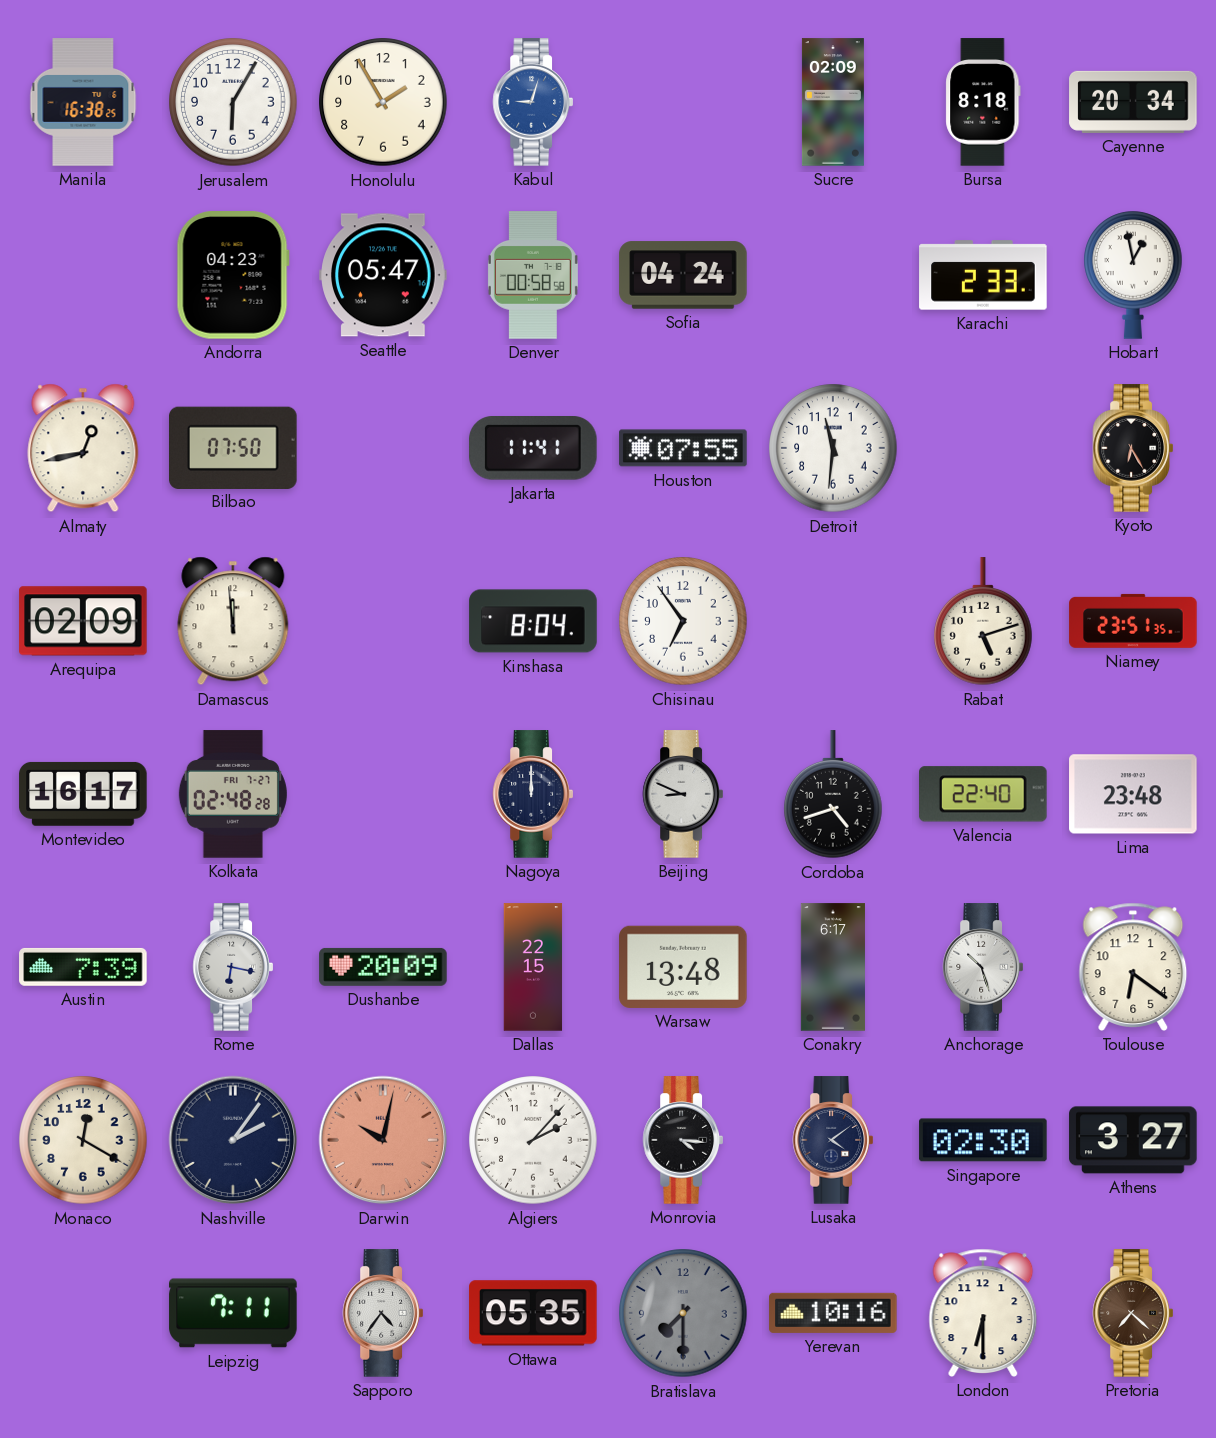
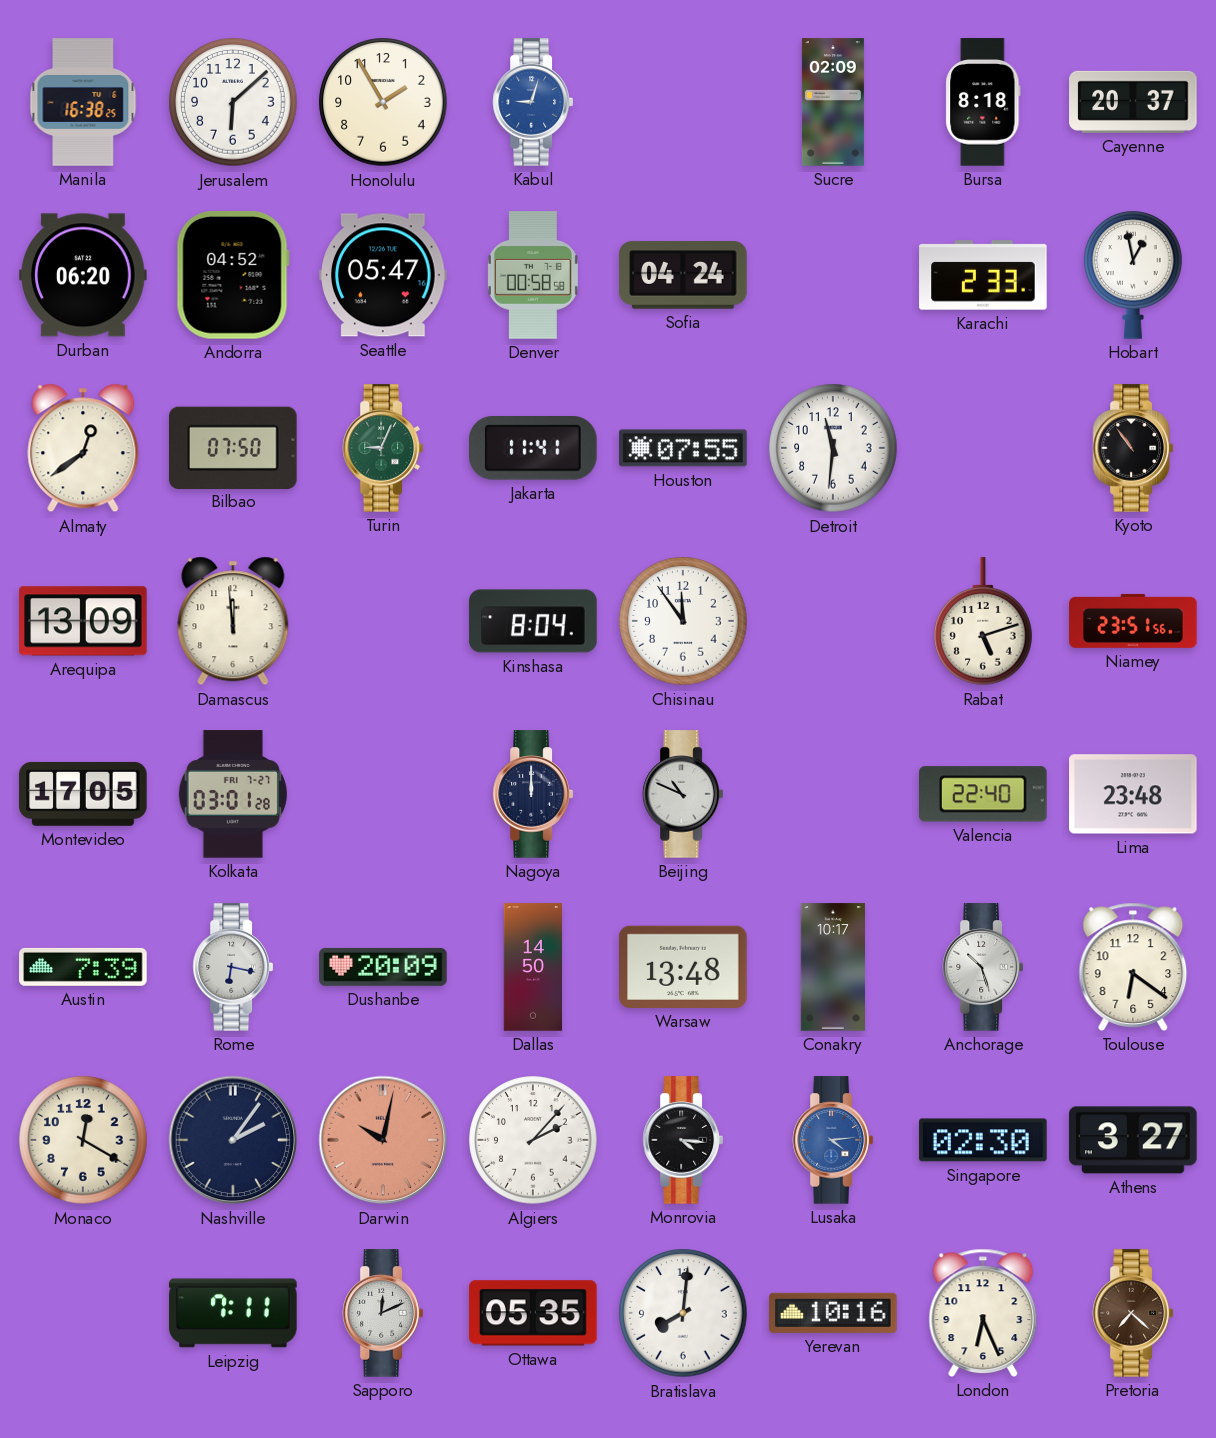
Jerusalem: 6:05 -> 6:08 (233, 102)
Cayenne: 20:34 -> 20:37 (1133, 102)
Durban: none -> 06:20 (83, 275)
Andorra: 04:23 -> 04:52 (233, 276)
Almaty: 12:43 -> 12:39 (83, 448)
Turin: none -> 9:04 (382, 448)
Kyoto: 6:25 -> 10:54 (1132, 448)
Arequipa: 02:09 -> 13:09 (83, 621)
Chisinau: 6:54 -> 11:54 (683, 621)
Niamey: 23:51:35 -> 23:51:56 (1133, 621)
Montevideo: 16:17 -> 17:05 (83, 794)
Kolkata: 02:48 -> 03:01 (233, 794)
Beijing: 8:49 -> 10:49 (682, 794)
Cordoba: 4:42 -> none (833, 795)
Dallas: 22:15 -> 14:50 (533, 967)
Conakry: 6:17 -> 10:17 (833, 967)
Lusaka: 4:09 -> 4:14 (832, 1140)
Lusaka dial: navy -> blue (832, 1140)
Sapporo: 4:36 -> 12:11 (382, 1313)
Bratislava: 7:30 -> 8:01 (683, 1313)
Bratislava dial: grey -> white (683, 1313)
London: 6:30 -> 6:26 (983, 1313)
